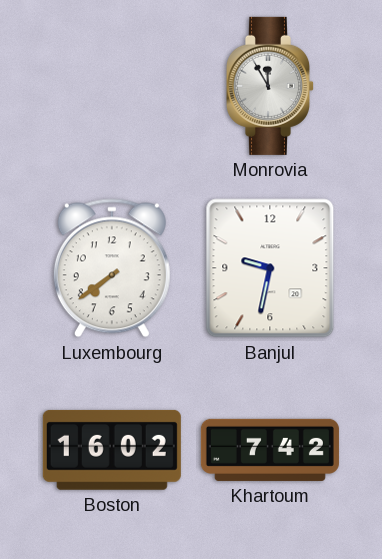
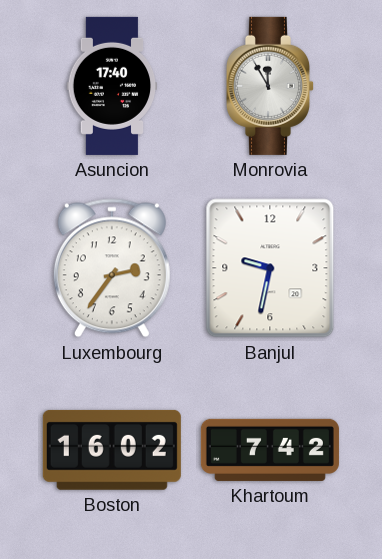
Asuncion: none -> 17:40 (112, 86)
Luxembourg: 7:39 -> 2:36 (112, 268)
